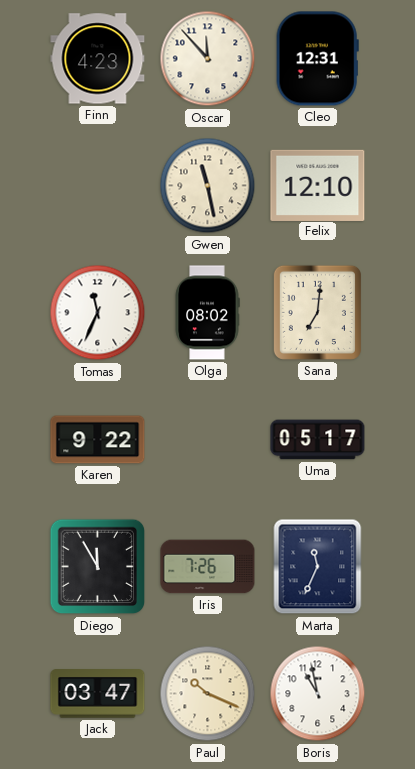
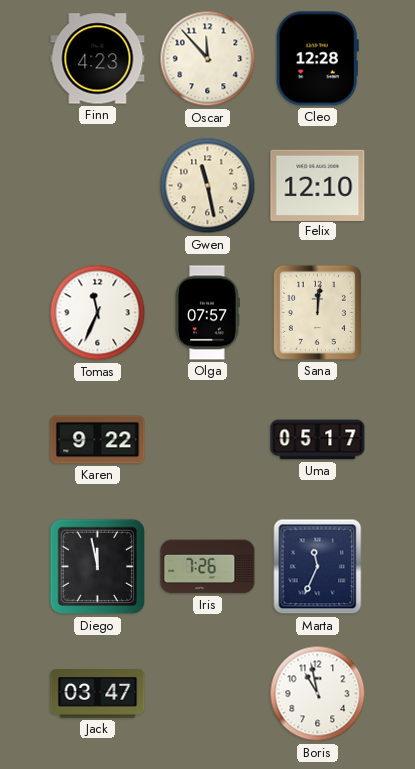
Cleo: 12:31 -> 12:28 (317, 59)
Olga: 08:02 -> 07:57 (207, 313)
Sana: 7:01 -> 12:01 (317, 312)
Diego: 11:55 -> 11:58 (98, 567)
Paul: 10:19 -> none (208, 694)
